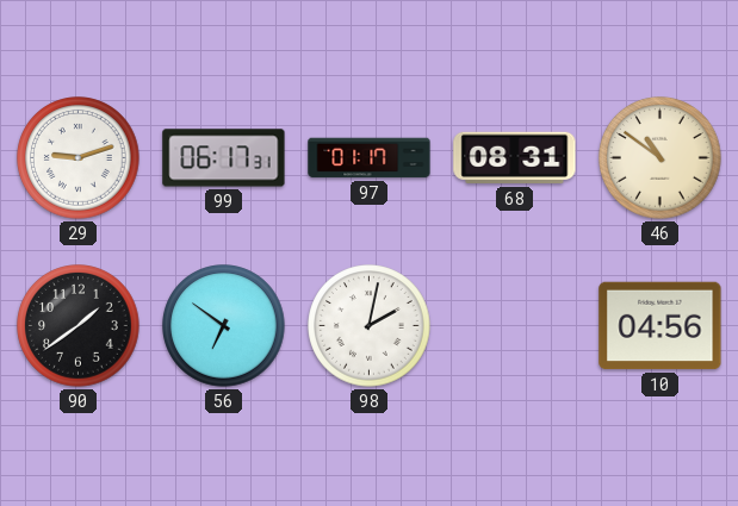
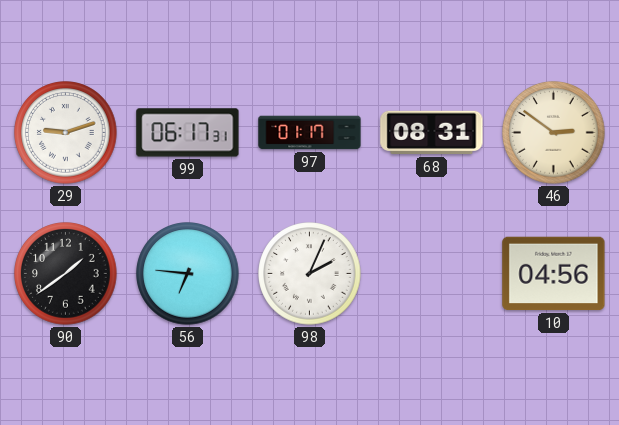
46: 10:51 -> 2:51 (554, 133)
56: 6:51 -> 6:46 (188, 274)
98: 2:02 -> 2:04 (310, 274)
